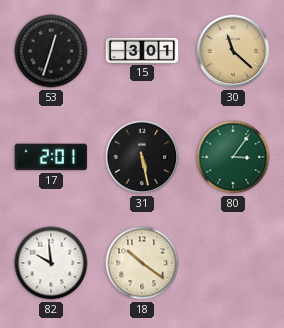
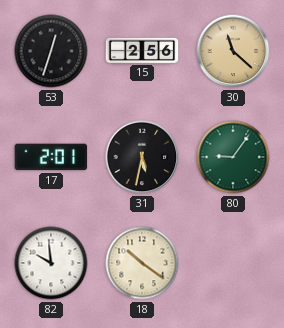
15: 3:01 -> 2:56 (142, 50)
31: 5:28 -> 5:32 (142, 157)
80: 3:06 -> 9:06 (233, 157)
